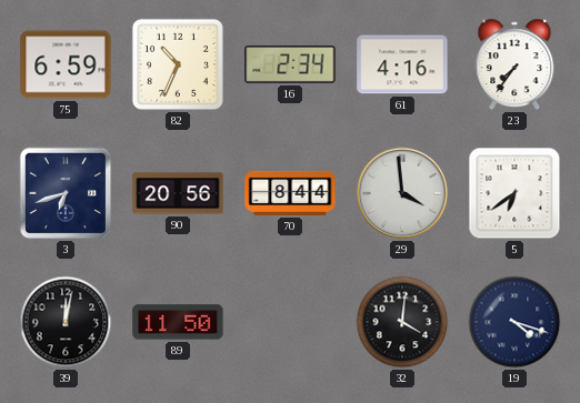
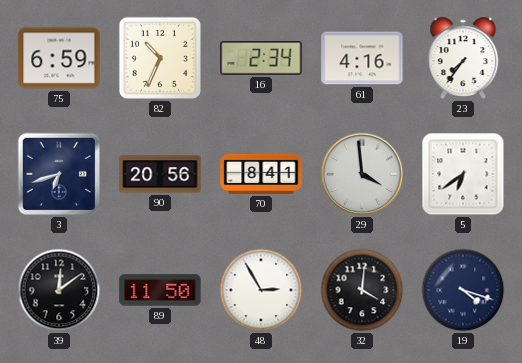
70: 8:44 -> 8:41 (261, 174)
39: 12:02 -> 12:09 (59, 290)
48: none -> 2:55 (261, 290)
